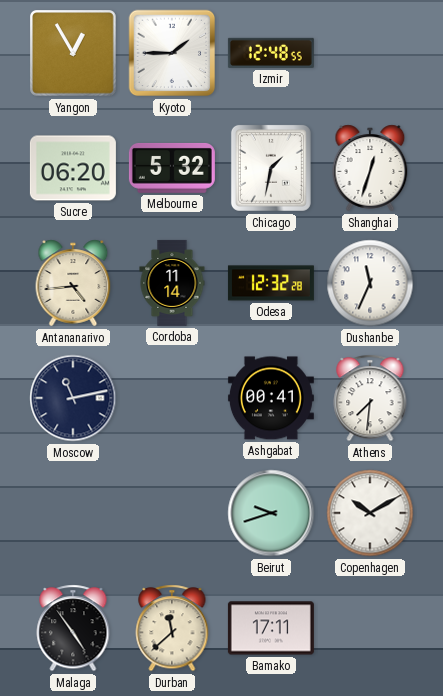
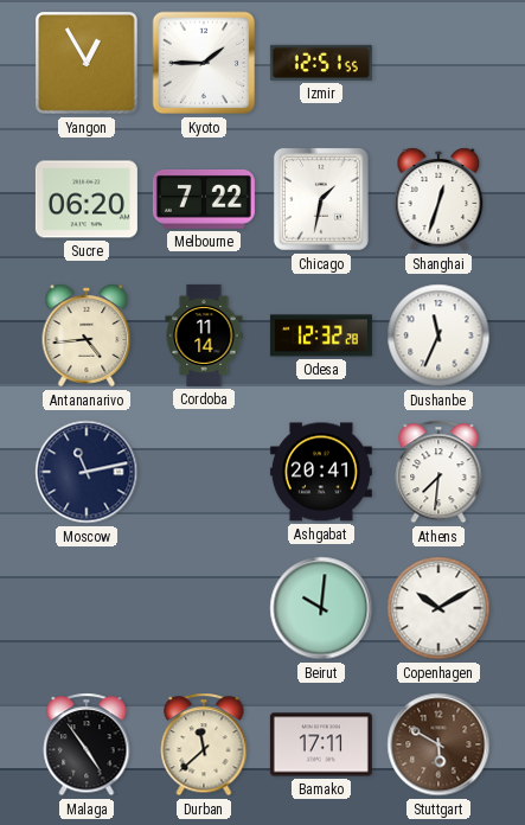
Izmir: 12:48 -> 12:51 (321, 63)
Melbourne: 5:32 -> 7:22 (204, 199)
Ashgabat: 00:41 -> 20:41 (321, 472)
Beirut: 9:42 -> 10:01 (321, 608)
Stuttgart: none -> 5:50 (438, 744)
